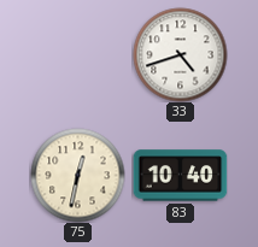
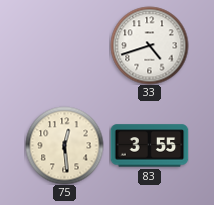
75: 12:32 -> 12:29 (64, 145)
83: 10:40 -> 3:55 (149, 146)
